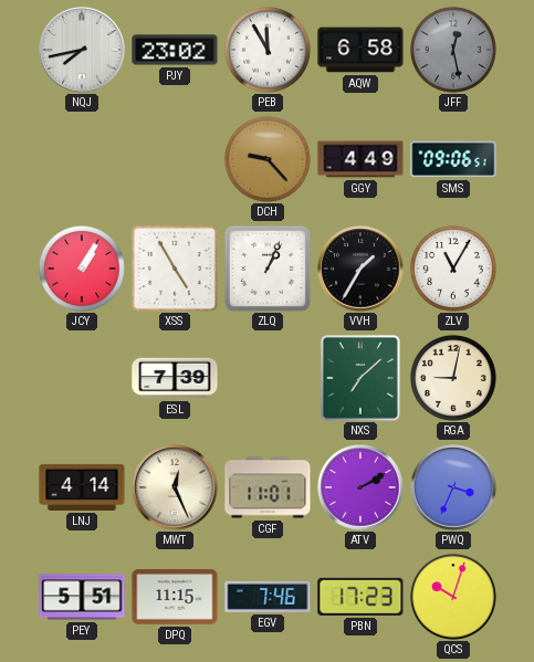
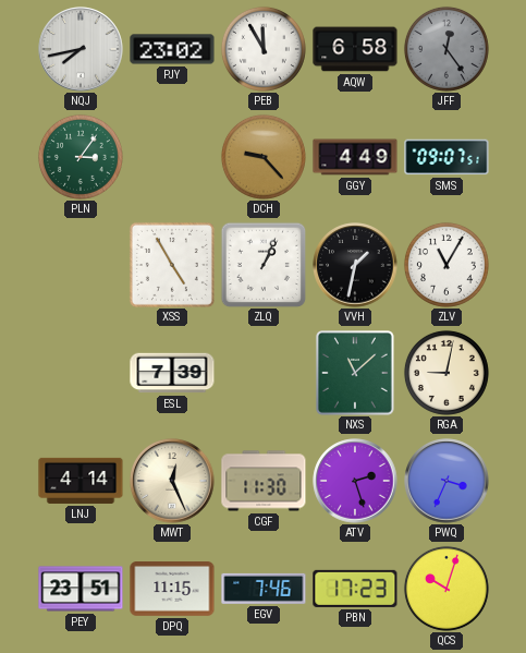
JFF: 12:28 -> 12:24 (447, 49)
PLN: none -> 3:06 (81, 157)
SMS: 09:06 -> 09:07 (447, 157)
JCY: 1:05 -> none (82, 269)
VVH: 1:35 -> 1:32 (355, 265)
NXS: 7:08 -> 11:08 (355, 374)
CGF: 11:01 -> 11:30 (264, 481)
ATV: 2:10 -> 2:27 (355, 481)
PEY: 5:51 -> 23:51 (81, 589)
